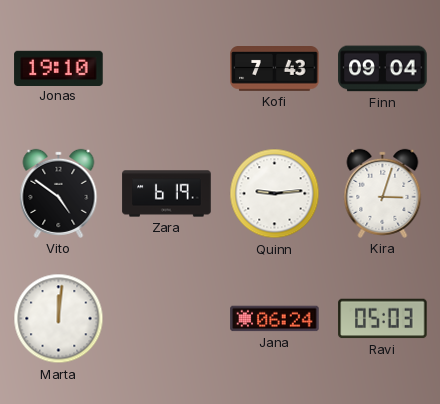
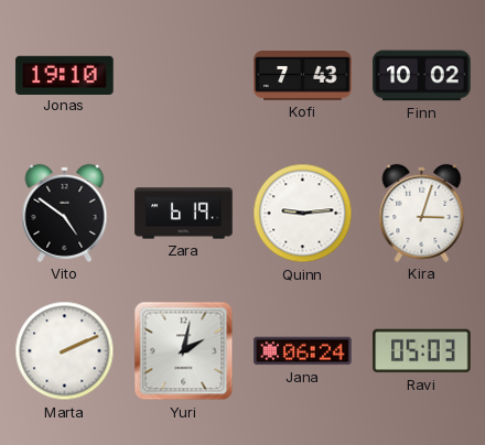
Finn: 09:04 -> 10:02 (422, 76)
Marta: 12:01 -> 2:11 (65, 351)
Yuri: none -> 2:02 (184, 351)
